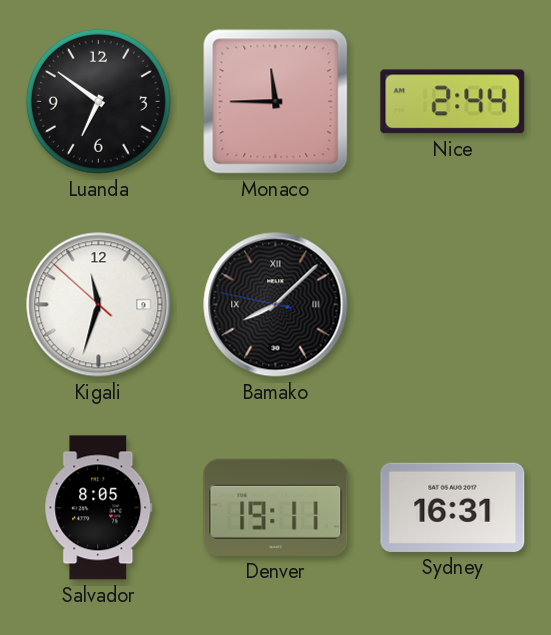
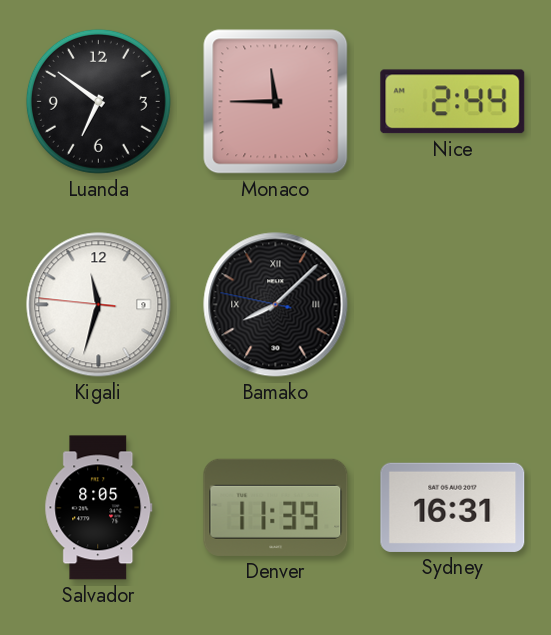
Kigali: 11:32:52 -> 11:32:46 (99, 305)
Denver: 19:11 -> 11:39 (276, 507)
